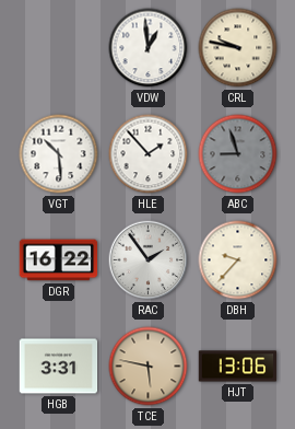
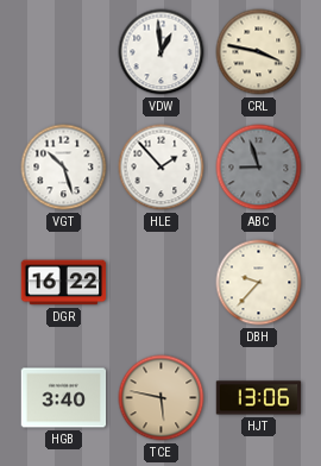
CRL: 9:47 -> 3:47 (259, 52)
VGT: 10:29 -> 10:27 (64, 168)
RAC: 1:54 -> none (149, 260)
HGB: 3:31 -> 3:40 (64, 398)
